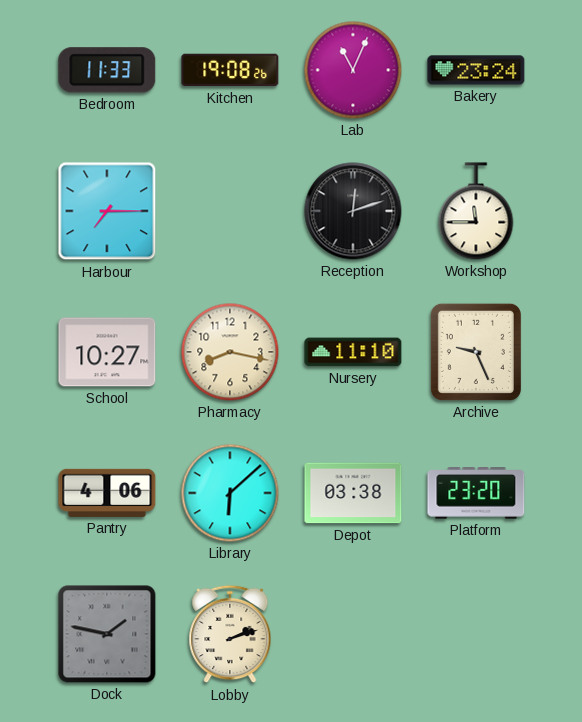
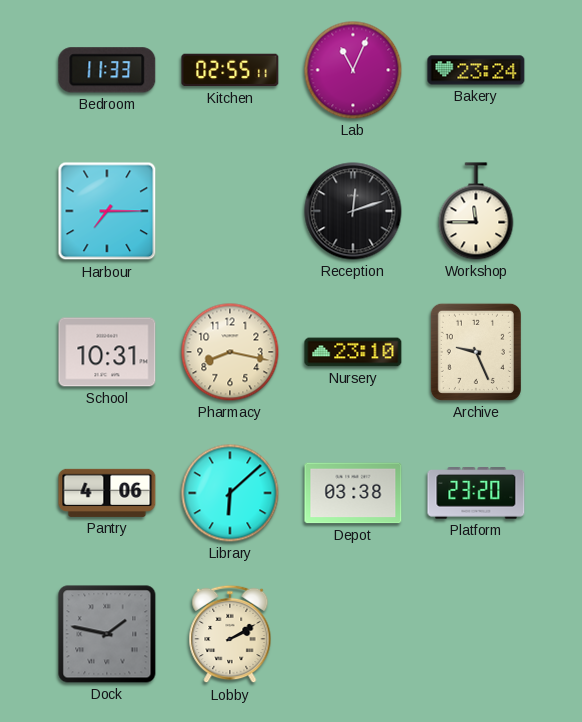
Kitchen: 19:08 -> 02:55 (230, 70)
School: 10:27 -> 10:31 (107, 352)
Nursery: 11:10 -> 23:10 (353, 352)
Lobby: 2:12 -> 2:10 (230, 634)
